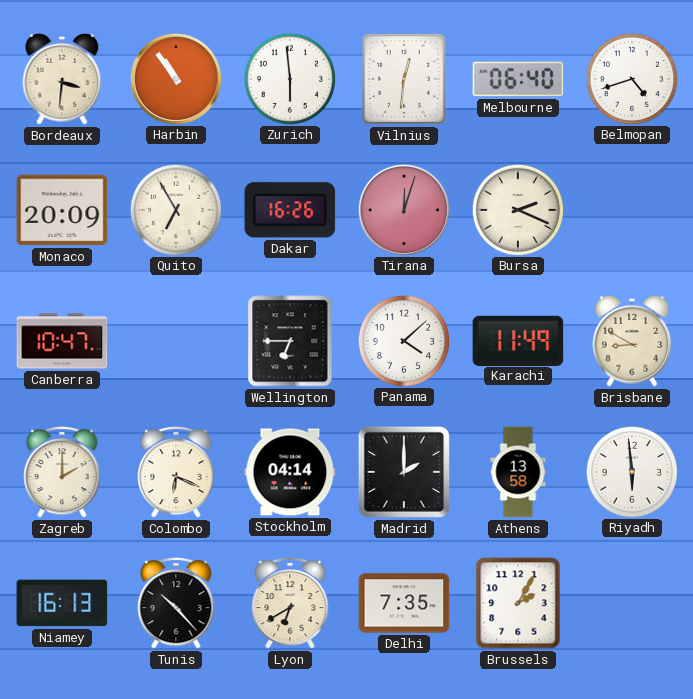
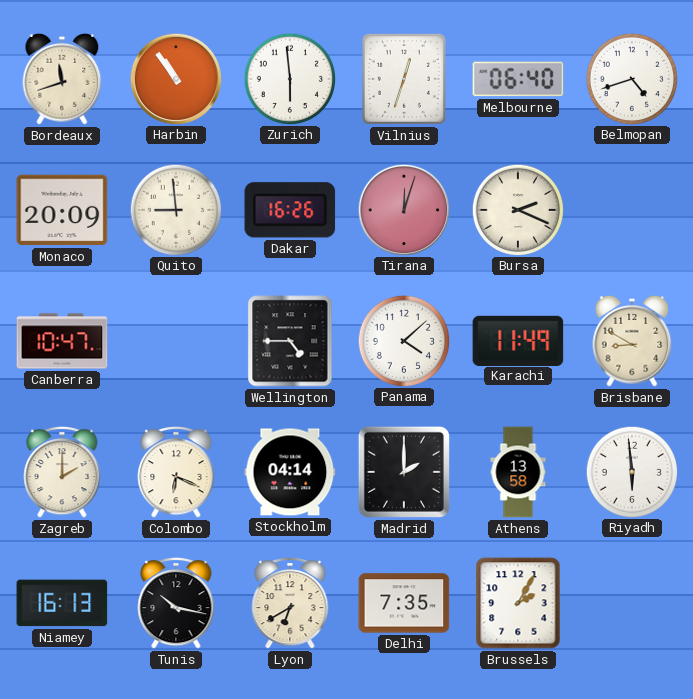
Bordeaux: 3:31 -> 11:42 (62, 79)
Vilnius: 12:31 -> 12:33 (404, 79)
Quito: 6:55 -> 8:59 (175, 209)
Wellington: 6:45 -> 4:45 (290, 341)
Tunis: 10:23 -> 10:17 (176, 604)
